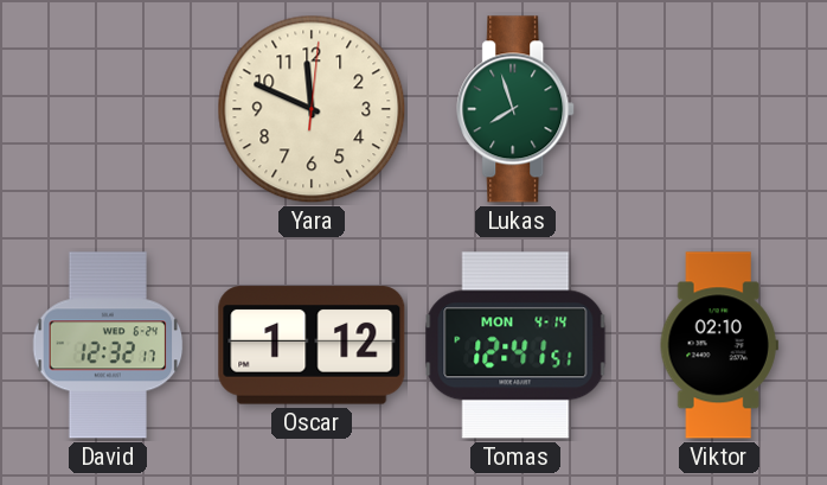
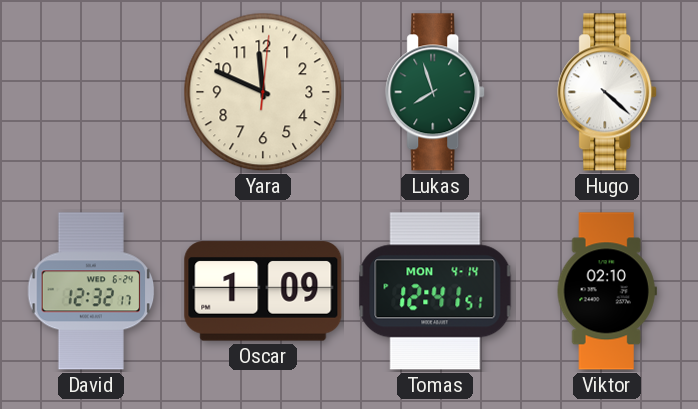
Hugo: none -> 4:22 (608, 92)
Oscar: 1:12 -> 1:09 (263, 291)
